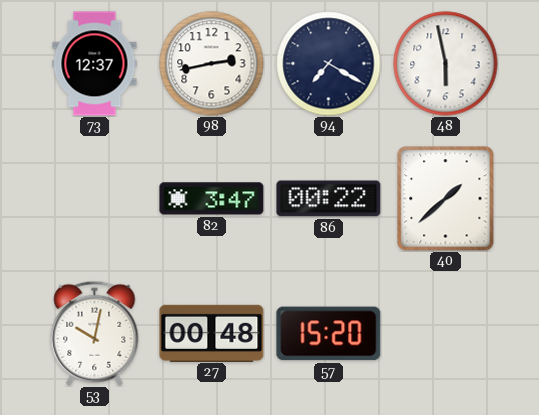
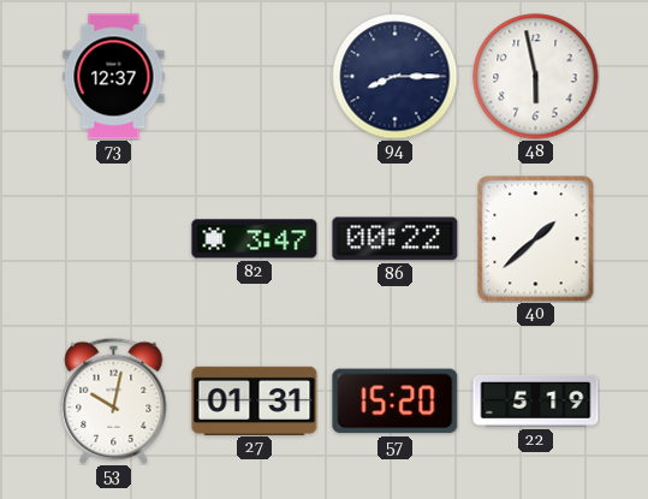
98: 2:43 -> none (212, 64)
94: 7:20 -> 8:15 (396, 77)
27: 00:48 -> 01:31 (255, 400)
22: none -> 5:19 (536, 400)
